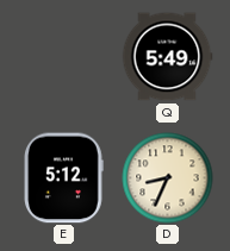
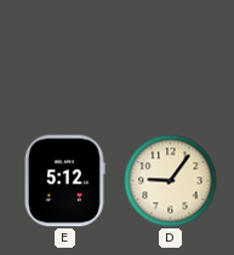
Q: 5:49 -> none (167, 57)
D: 8:34 -> 9:06 (171, 181)
